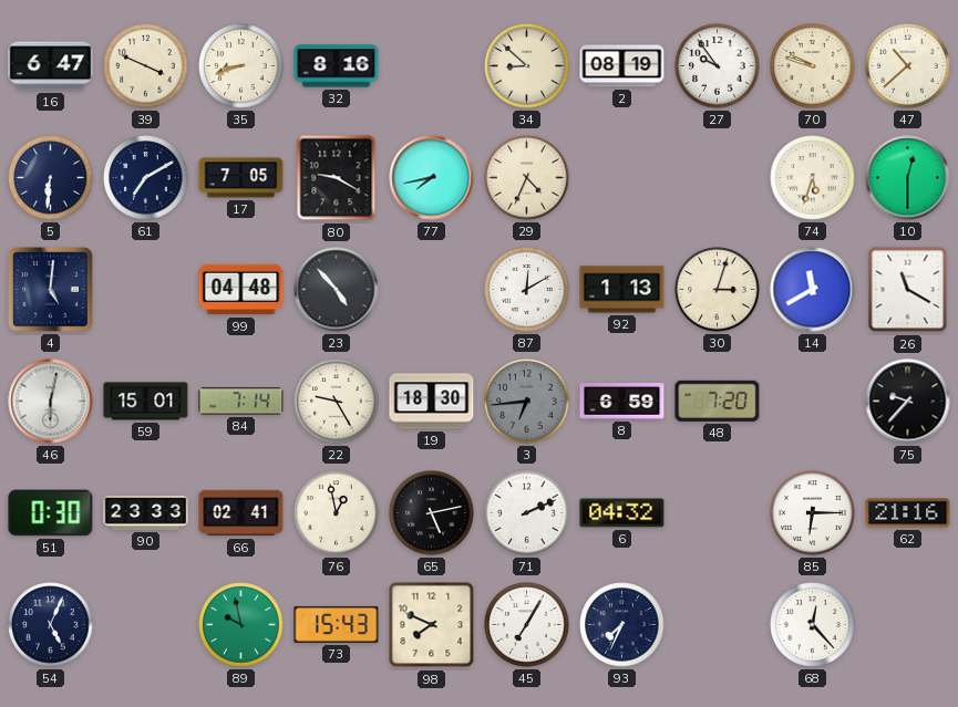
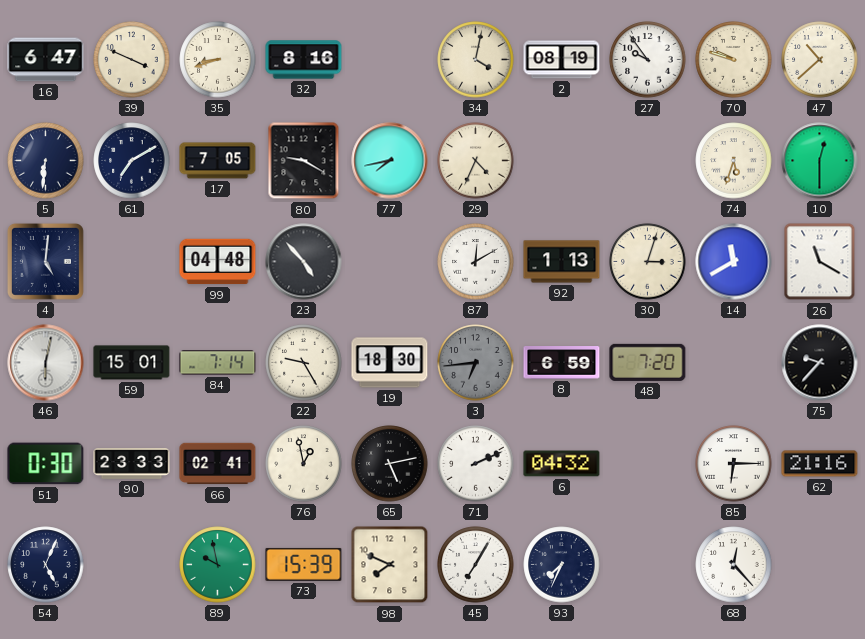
34: 8:52 -> 4:02 (476, 60)
73: 15:43 -> 15:39 (304, 564)
